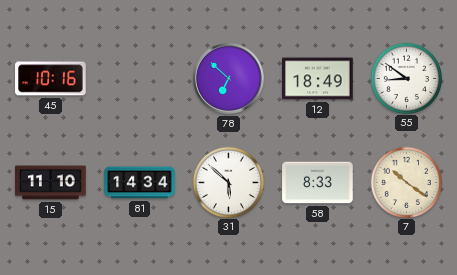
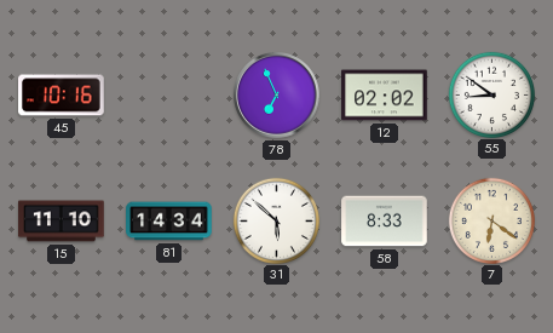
78: 6:52 -> 6:56 (277, 96)
12: 18:49 -> 02:02 (385, 96)
7: 10:21 -> 6:21 (491, 220)
